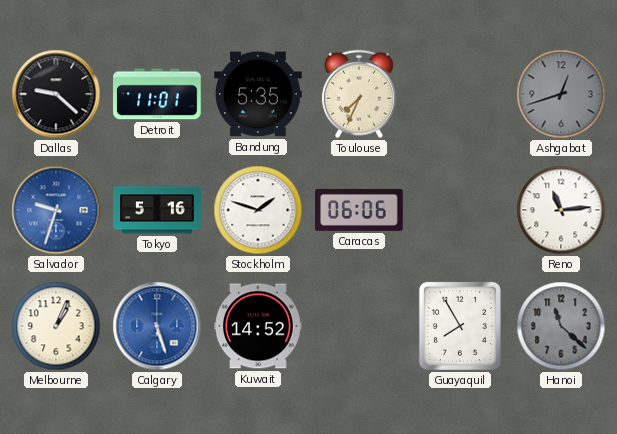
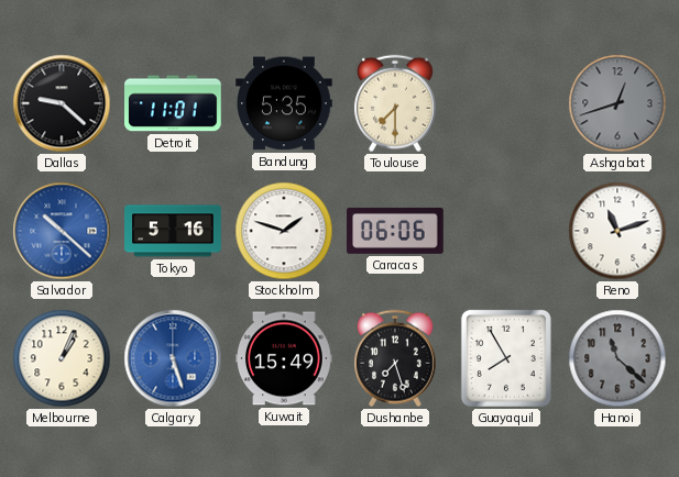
Toulouse: 7:34 -> 7:30 (395, 103)
Salvador: 9:33 -> 10:22 (62, 231)
Reno: 11:14 -> 11:12 (617, 231)
Kuwait: 14:52 -> 15:49 (284, 358)
Dushanbe: none -> 7:27 (395, 358)
